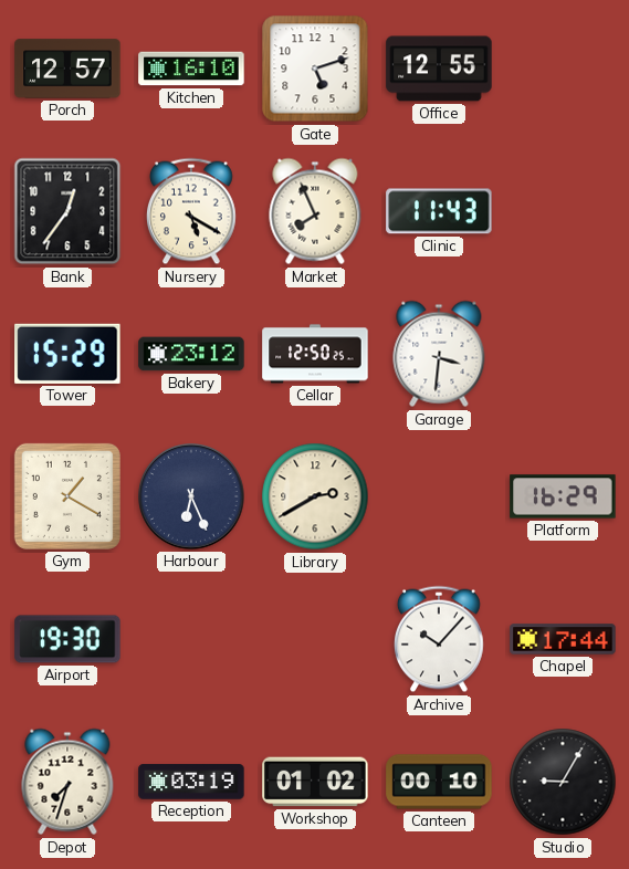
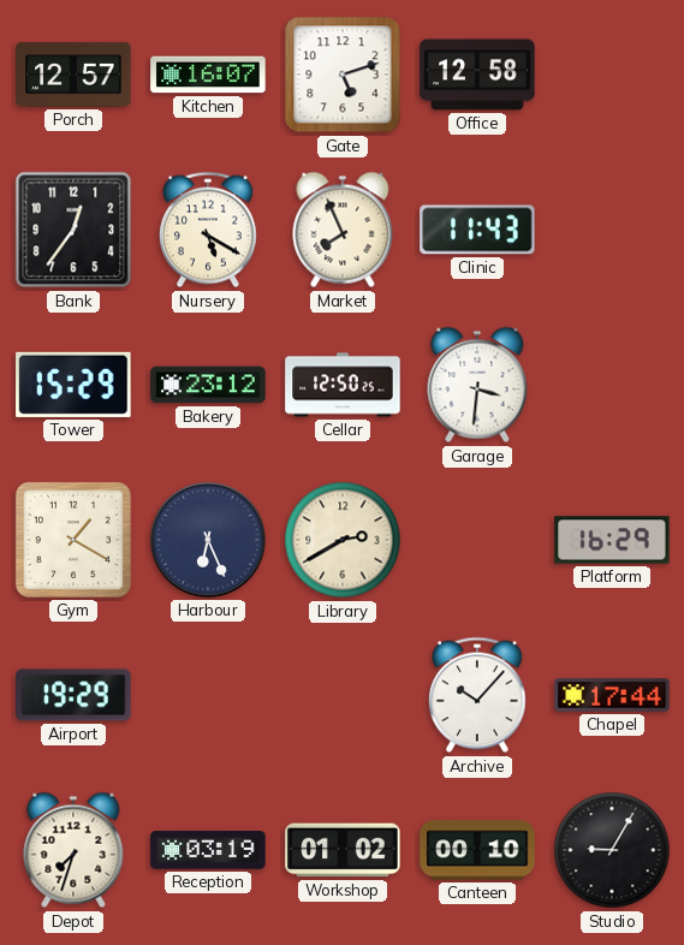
Kitchen: 16:10 -> 16:07 (208, 75)
Office: 12:55 -> 12:58 (477, 75)
Airport: 19:30 -> 19:29 (73, 695)
